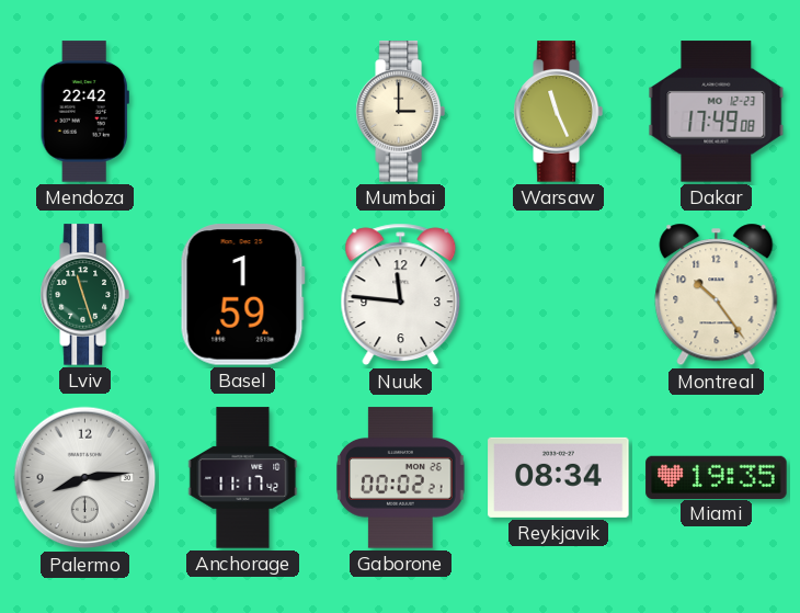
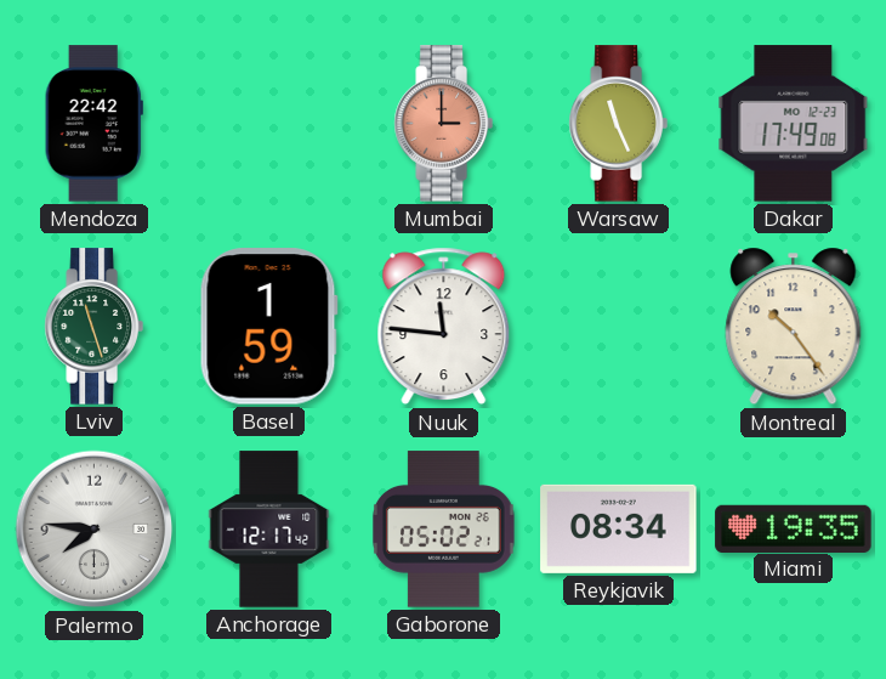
Mumbai dial: cream -> salmon (443, 124)
Palermo: 8:14 -> 7:46 (95, 530)
Anchorage: 11:17 -> 12:17 (269, 530)
Gaborone: 00:02 -> 05:02 (444, 530)
